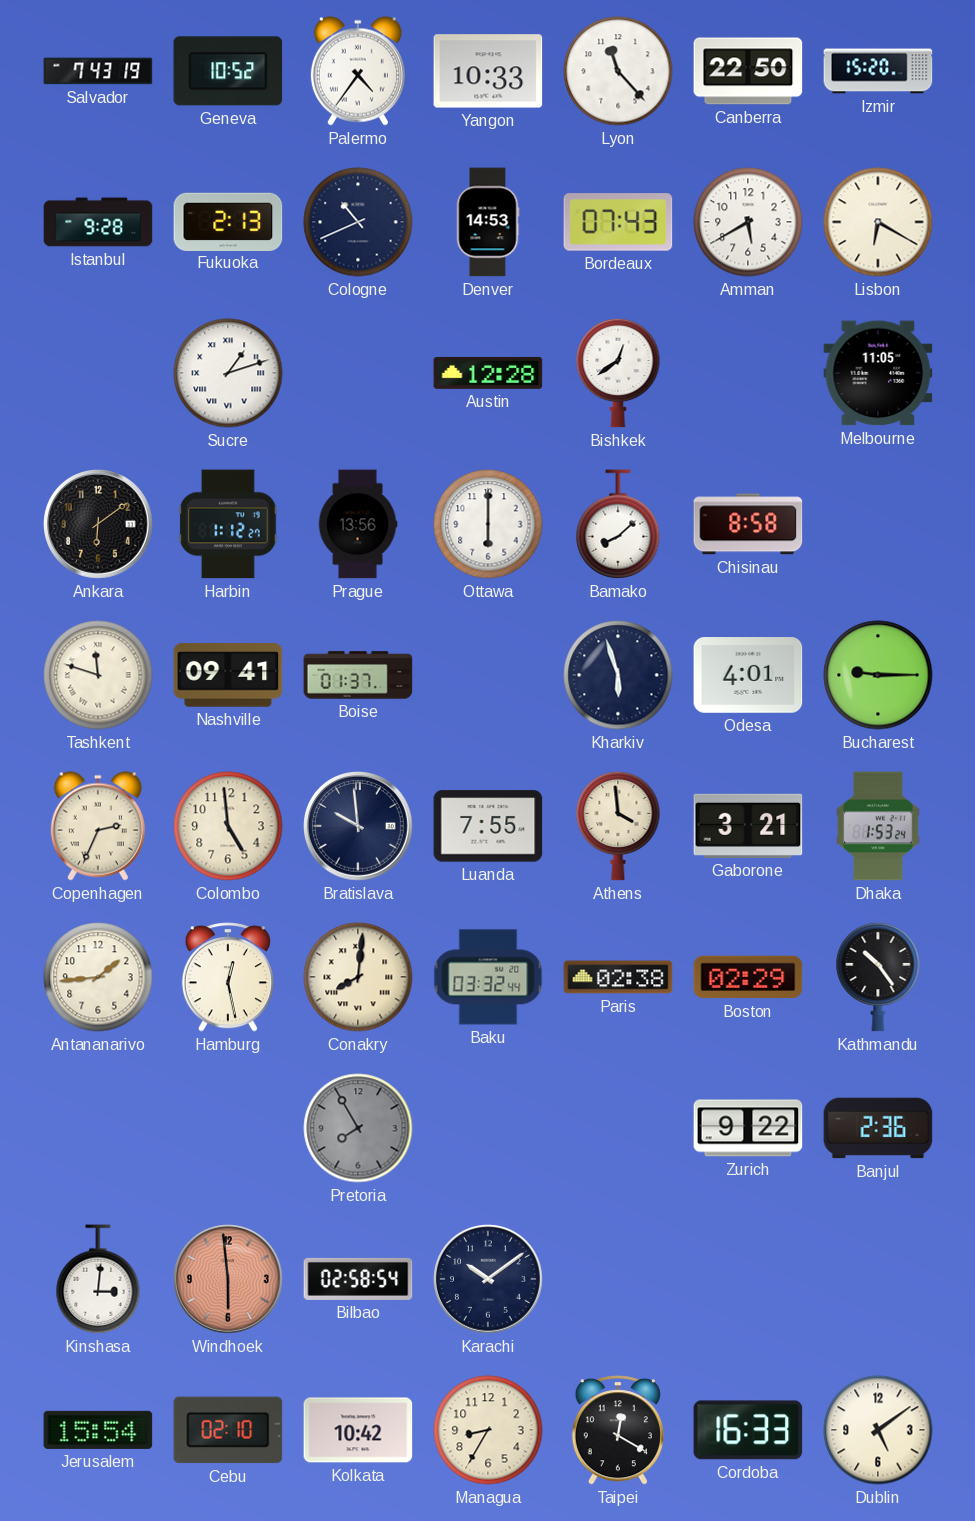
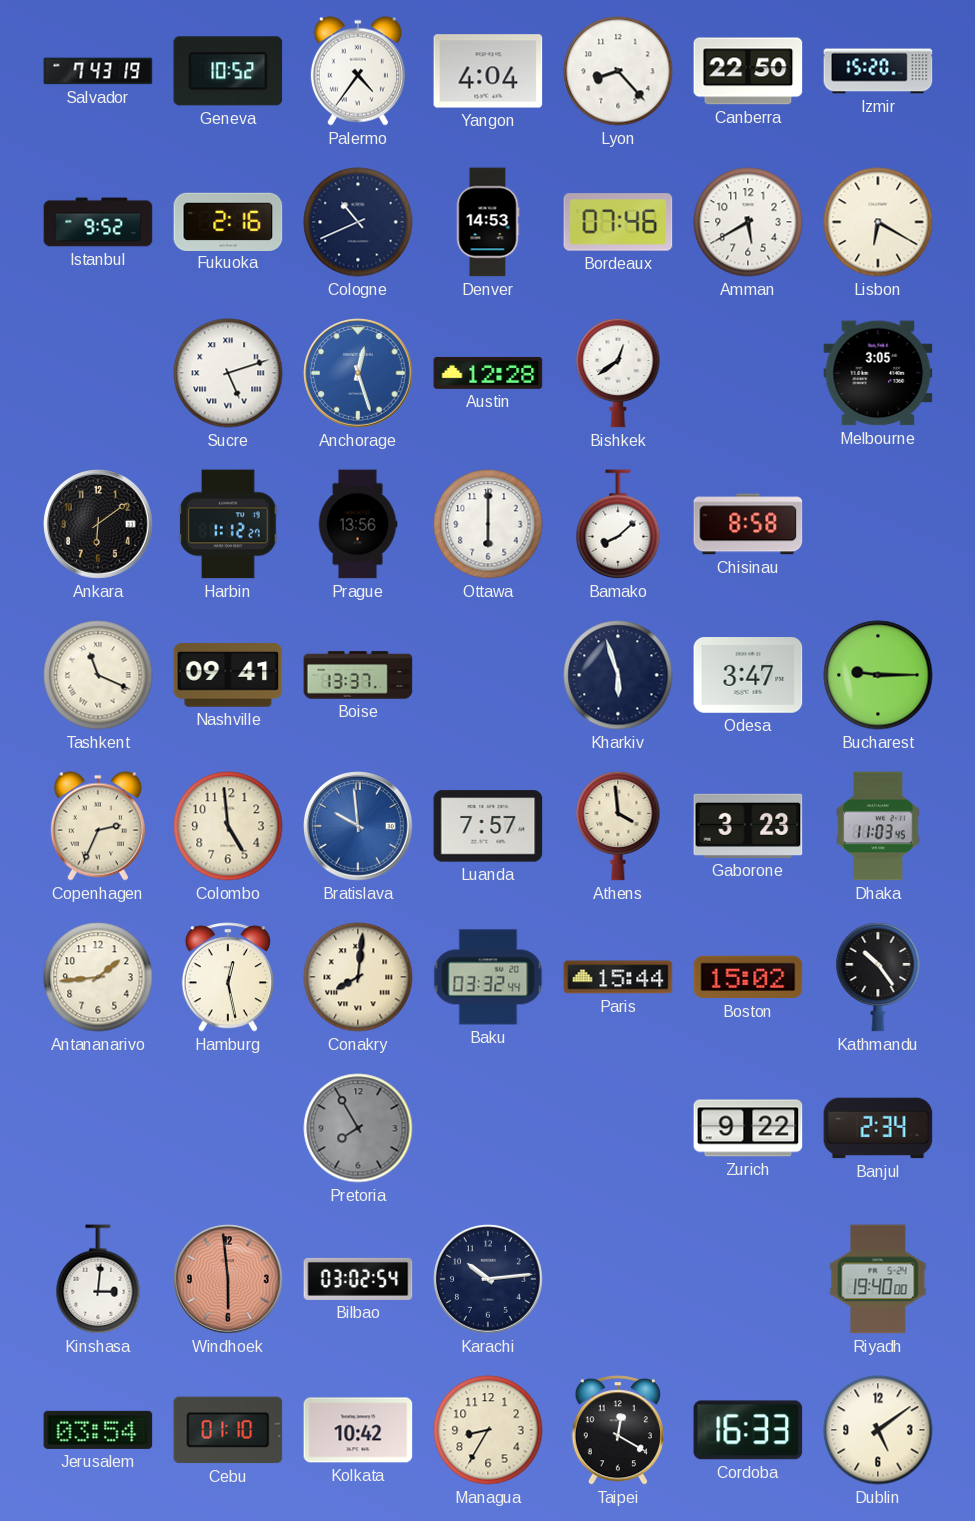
Yangon: 10:33 -> 4:04 (488, 71)
Lyon: 11:23 -> 8:23 (618, 71)
Istanbul: 9:28 -> 9:52 (98, 222)
Fukuoka: 2:13 -> 2:16 (228, 221)
Bordeaux: 07:43 -> 07:46 (618, 222)
Sucre: 1:12 -> 5:12 (228, 373)
Anchorage: none -> 12:27 (359, 374)
Melbourne: 11:05 -> 3:05 (878, 373)
Tashkent: 11:48 -> 11:19 (98, 675)
Boise: 01:37 -> 13:37 (358, 675)
Odesa: 4:01 -> 3:47 (748, 675)
Bratislava dial: navy -> blue (359, 827)
Luanda: 7:55 -> 7:57 (488, 826)
Gaborone: 3:21 -> 3:23 (748, 826)
Dhaka: 1:53 -> 11:03 (878, 826)
Paris: 02:38 -> 15:44 (618, 977)
Boston: 02:29 -> 15:02 (748, 977)
Banjul: 2:36 -> 2:34 (878, 1128)
Bilbao: 02:58 -> 03:02 (358, 1279)
Karachi: 10:09 -> 10:14 (489, 1280)
Riyadh: none -> 19:40 (878, 1279)
Jerusalem: 15:54 -> 03:54 (98, 1430)
Cebu: 02:10 -> 01:10 (228, 1430)
